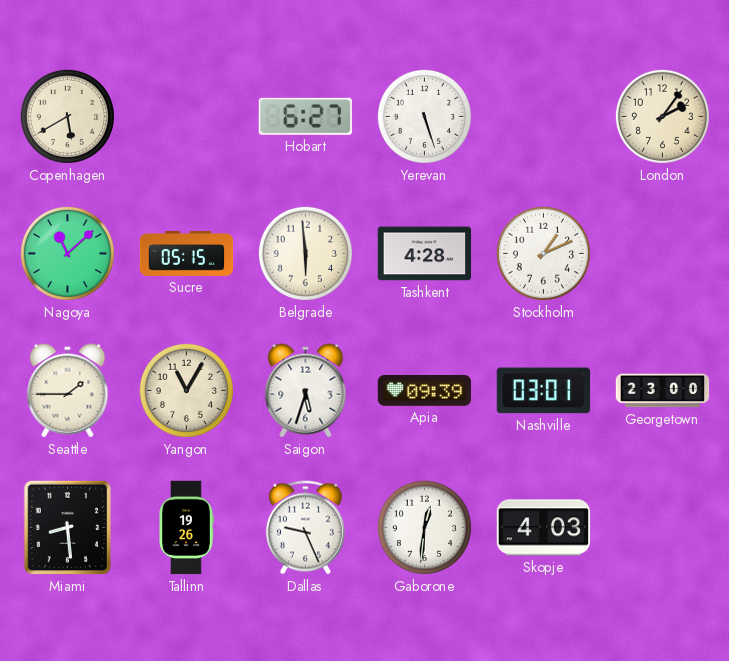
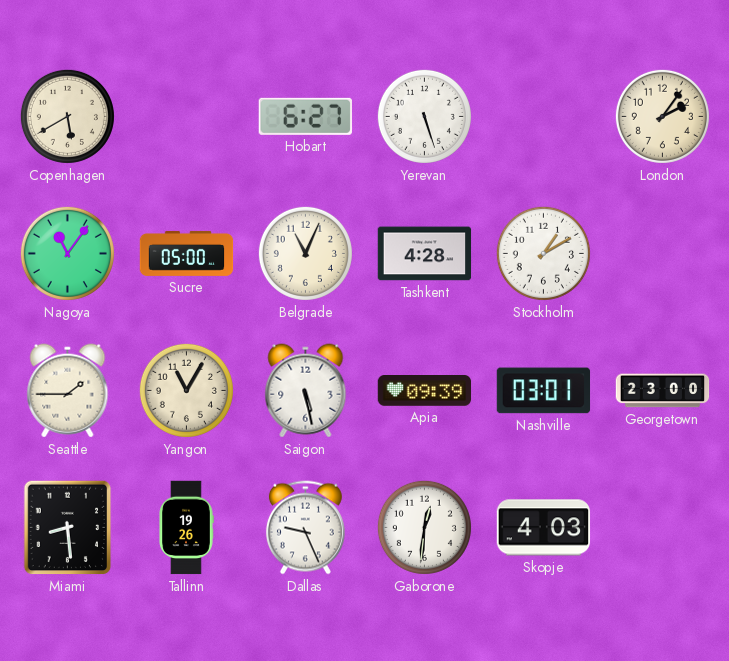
Nagoya: 11:08 -> 11:06 (67, 253)
Sucre: 05:15 -> 05:00 (187, 253)
Belgrade: 5:59 -> 11:04 (305, 253)
Stockholm: 1:11 -> 1:10 (543, 253)
Saigon: 5:33 -> 5:28 (306, 391)
